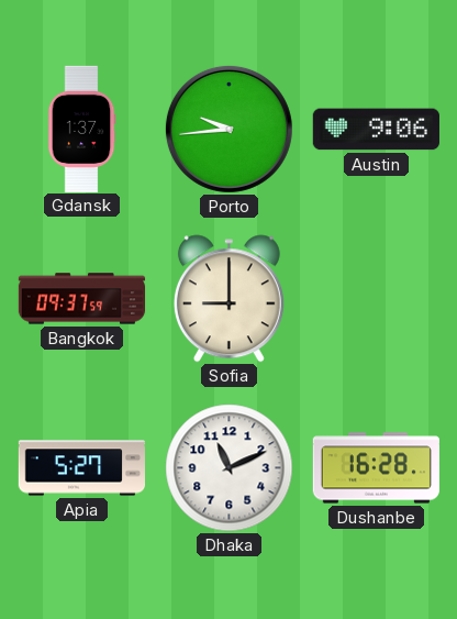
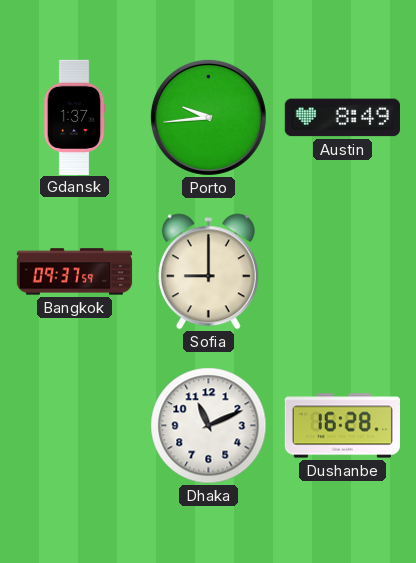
Austin: 9:06 -> 8:49 (342, 118)
Apia: 5:27 -> none (81, 468)
